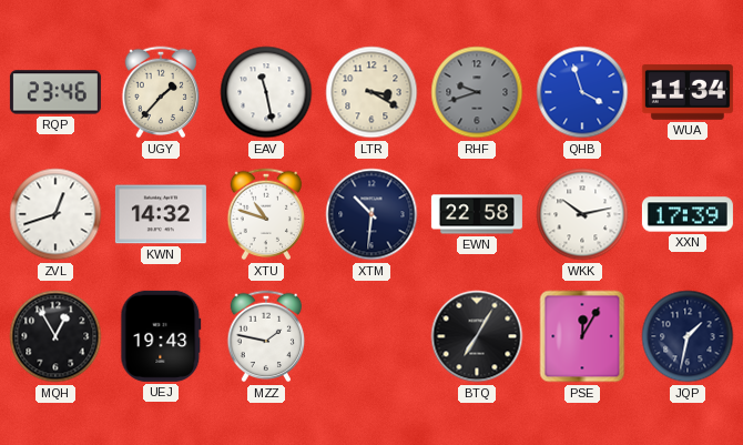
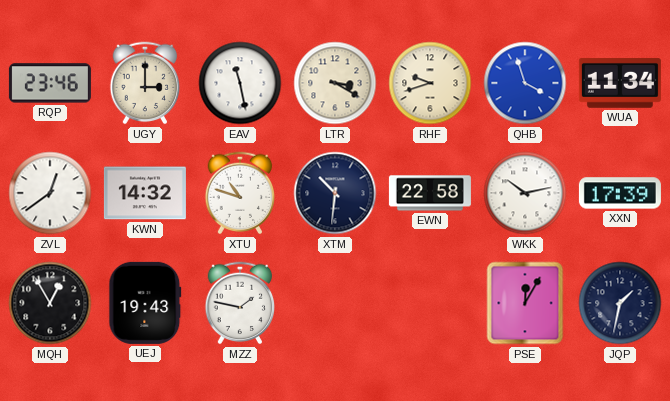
UGY: 1:37 -> 3:00 (145, 83)
RHF dial: grey -> cream (430, 83)
ZVL: 12:42 -> 12:39 (50, 193)
BTQ: 7:05 -> none (477, 336)
